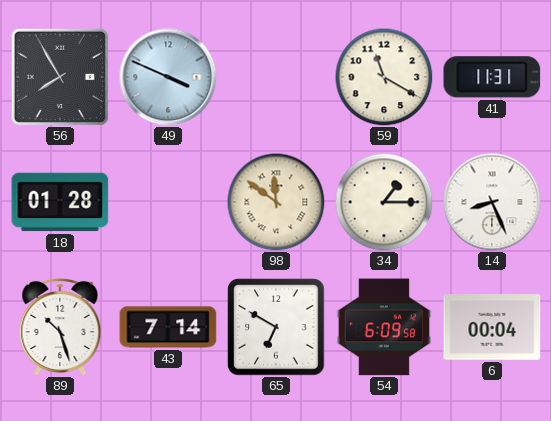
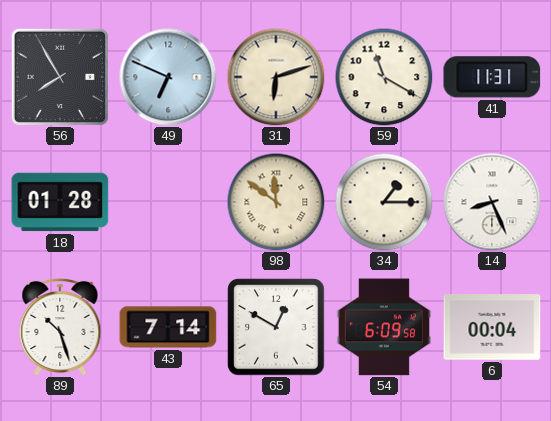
49: 3:49 -> 6:49 (168, 77)
31: none -> 6:12 (276, 77)
65: 6:50 -> 12:50 (276, 327)
